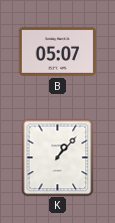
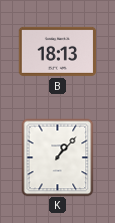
B: 05:07 -> 18:13 (57, 51)
